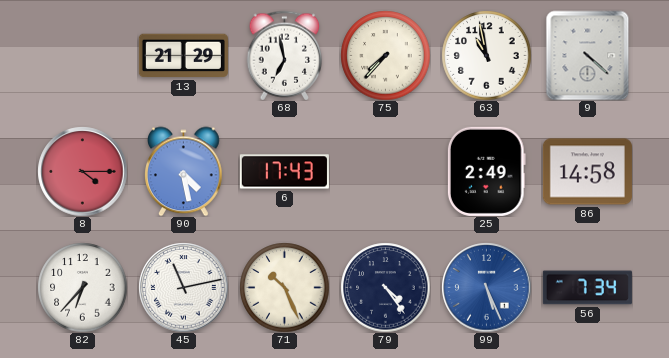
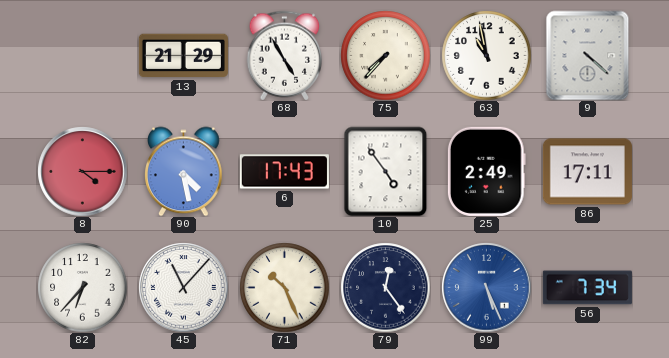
68: 6:58 -> 4:55 (285, 55)
10: none -> 4:54 (386, 171)
86: 14:58 -> 17:11 (587, 172)
45: 11:13 -> 11:07 (183, 287)
79: 4:24 -> 12:24 (385, 287)
